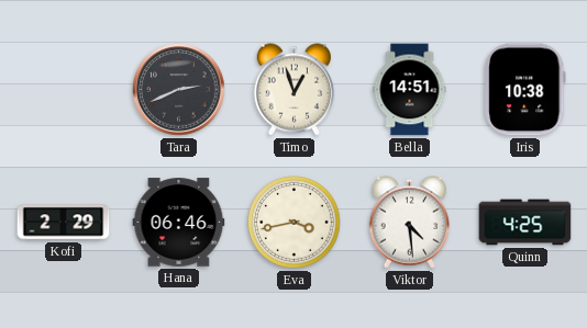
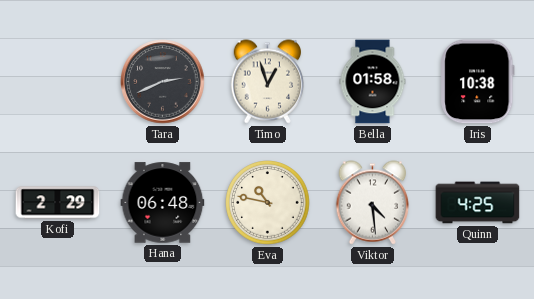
Bella: 14:51 -> 01:58 (373, 82)
Hana: 06:46 -> 06:48 (163, 203)
Eva: 3:43 -> 10:47 (268, 203)
